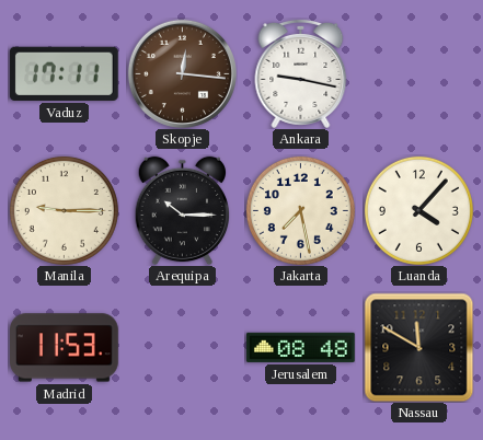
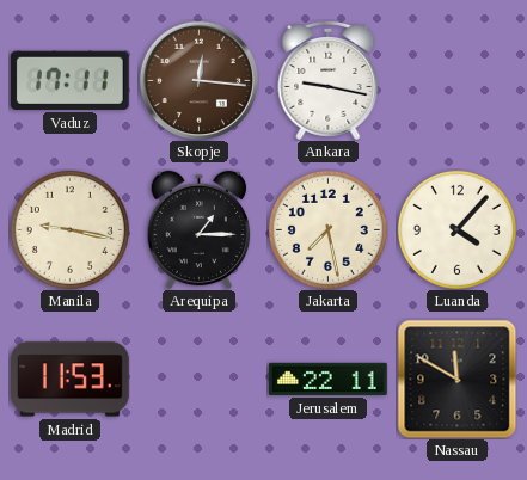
Manila: 9:15 -> 9:17 (69, 229)
Arequipa: 10:15 -> 1:15 (198, 229)
Jerusalem: 08:48 -> 22:11 (327, 379)
